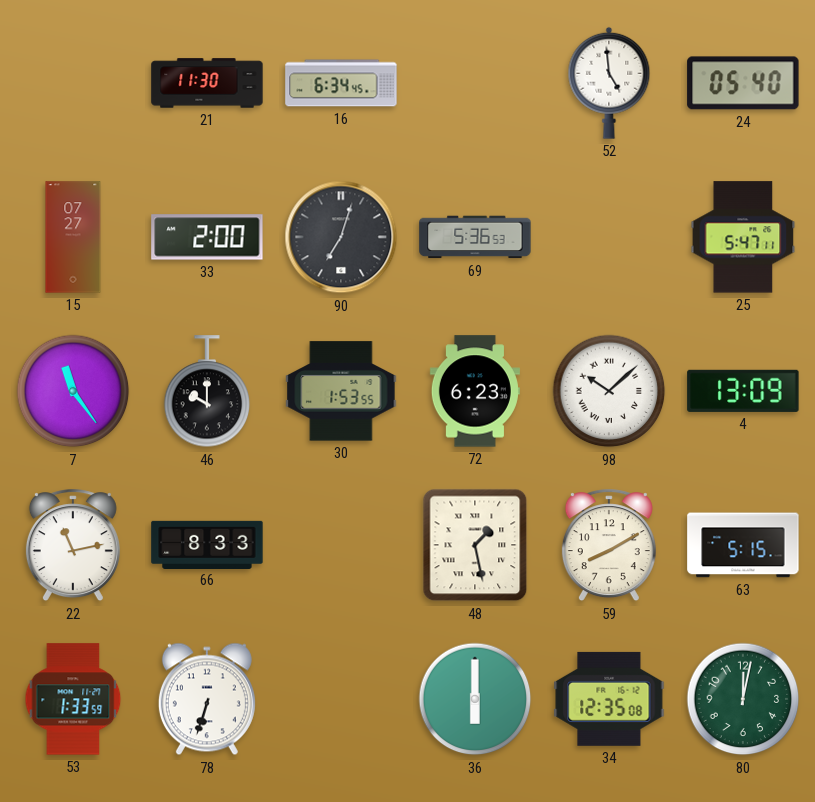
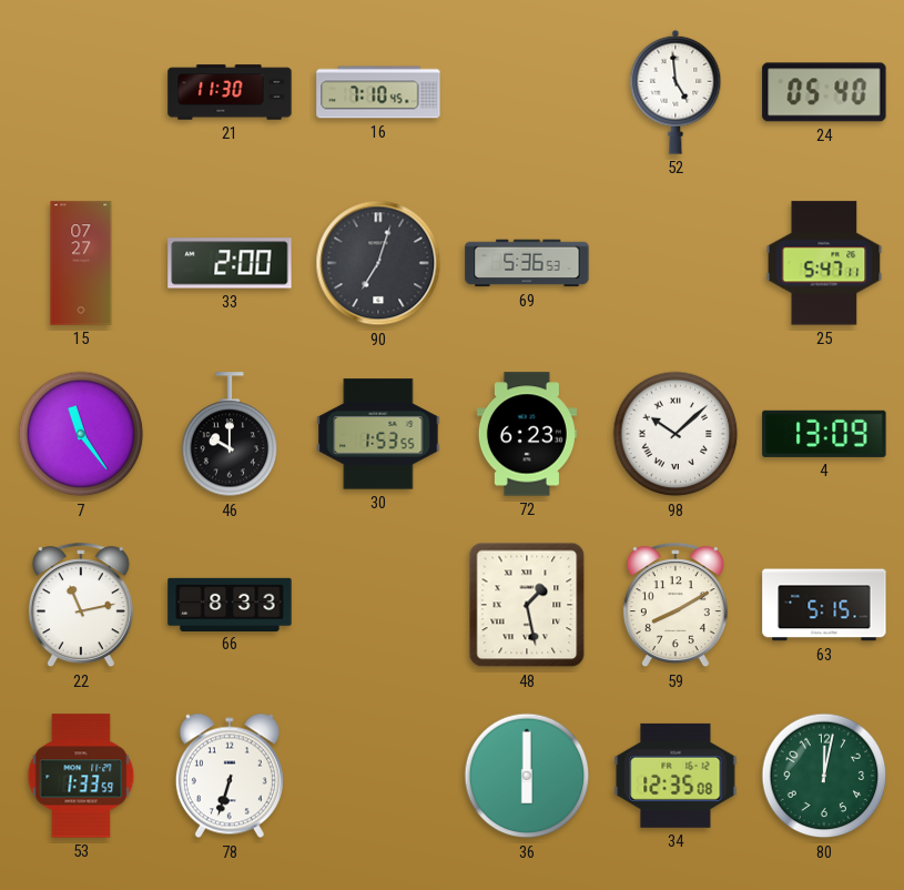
16: 6:34 -> 7:10 (378, 92)
